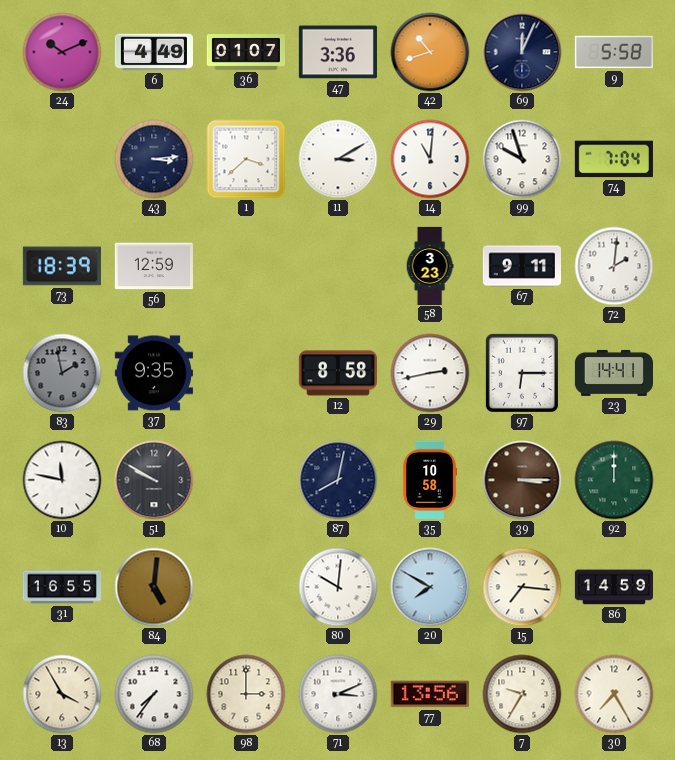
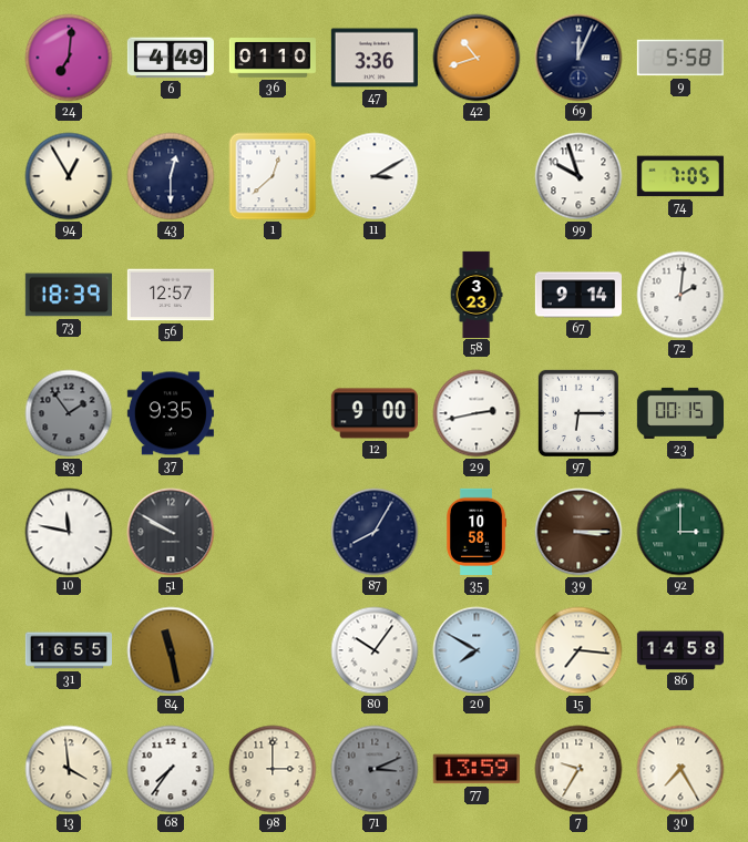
24: 10:11 -> 7:01 (69, 58)
36: 01:07 -> 01:10 (273, 58)
94: none -> 12:55 (69, 176)
43: 3:14 -> 12:30 (171, 176)
1: 3:38 -> 12:38 (273, 176)
14: 11:01 -> none (430, 159)
74: 7:04 -> 7:05 (680, 176)
56: 12:59 -> 12:57 (171, 295)
67: 9:11 -> 9:14 (577, 295)
83: 1:58 -> 1:54 (69, 413)
12: 8:58 -> 9:00 (375, 413)
23: 14:41 -> 00:15 (679, 413)
87: 8:02 -> 8:05 (375, 532)
92: 12:00 -> 3:00 (680, 532)
84: 5:01 -> 11:28 (171, 650)
80: 10:01 -> 10:06 (375, 650)
86: 14:59 -> 14:58 (679, 650)
13: 3:55 -> 3:59 (69, 769)
71 dial: white -> grey (375, 769)
77: 13:56 -> 13:59 (477, 769)
